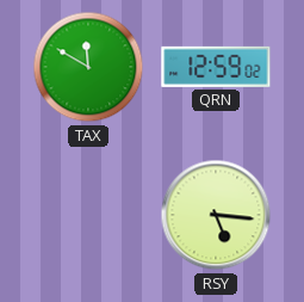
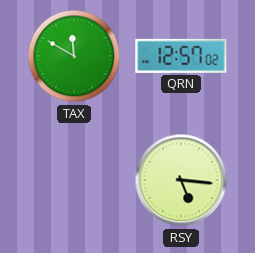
QRN: 12:59 -> 12:57 (181, 56)
